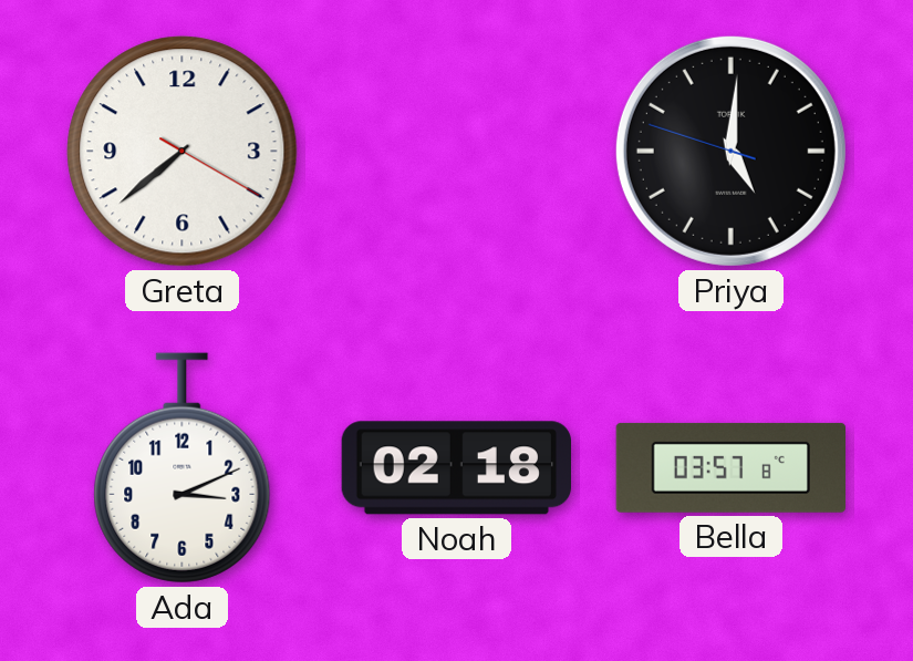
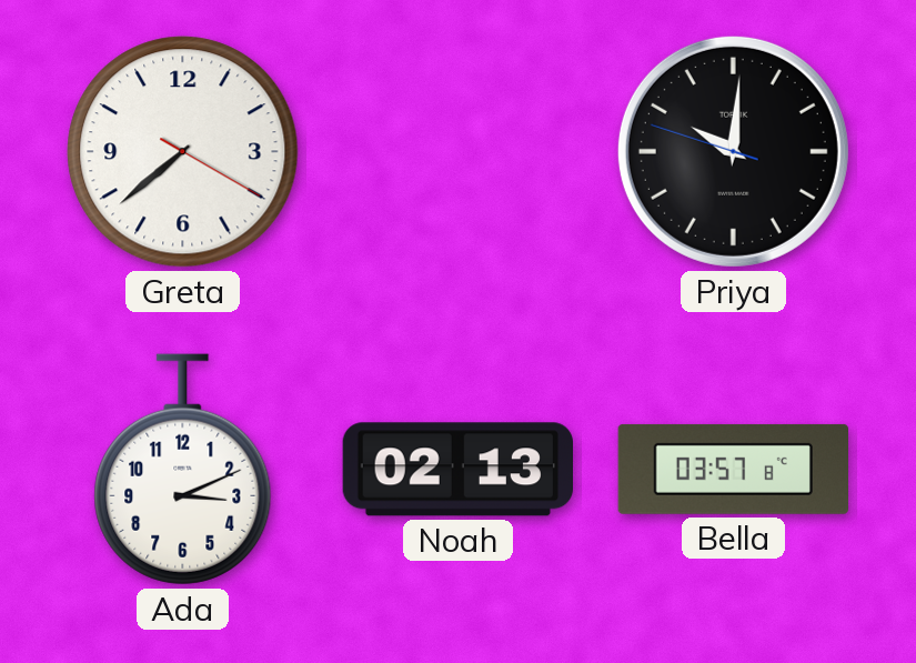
Priya: 5:00 -> 10:00 (733, 151)
Noah: 02:18 -> 02:13 (457, 470)
